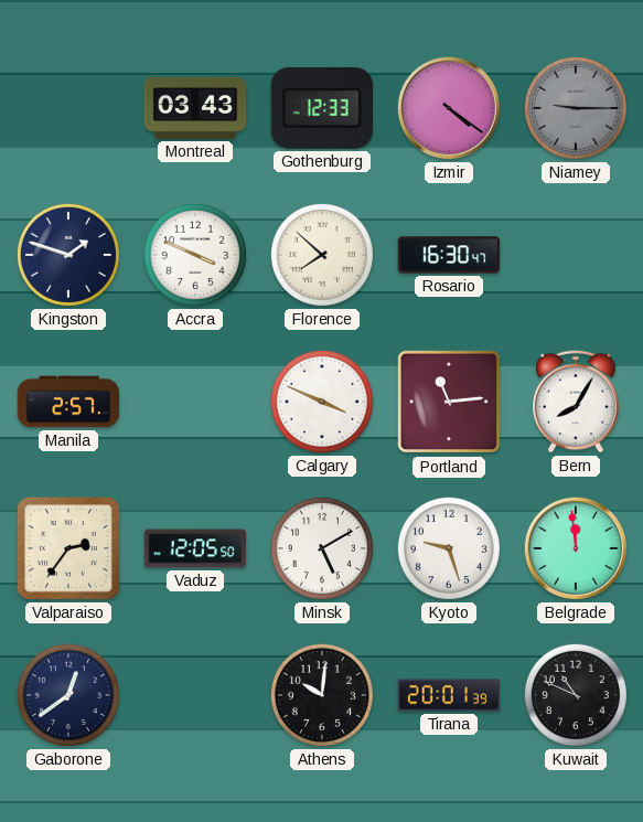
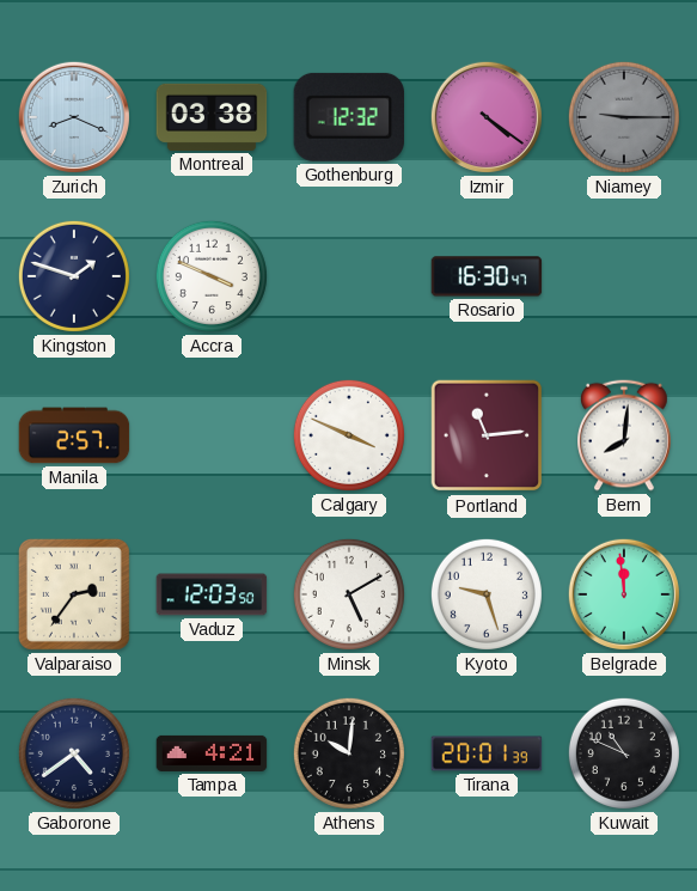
Zurich: none -> 8:19 (74, 117)
Montreal: 03:43 -> 03:38 (212, 117)
Gothenburg: 12:33 -> 12:32 (348, 117)
Florence: 7:52 -> none (322, 255)
Bern: 8:05 -> 8:01 (625, 435)
Vaduz: 12:05 -> 12:03 (212, 594)
Gaborone: 12:39 -> 4:39 (74, 753)
Tampa: none -> 4:21 (212, 753)
